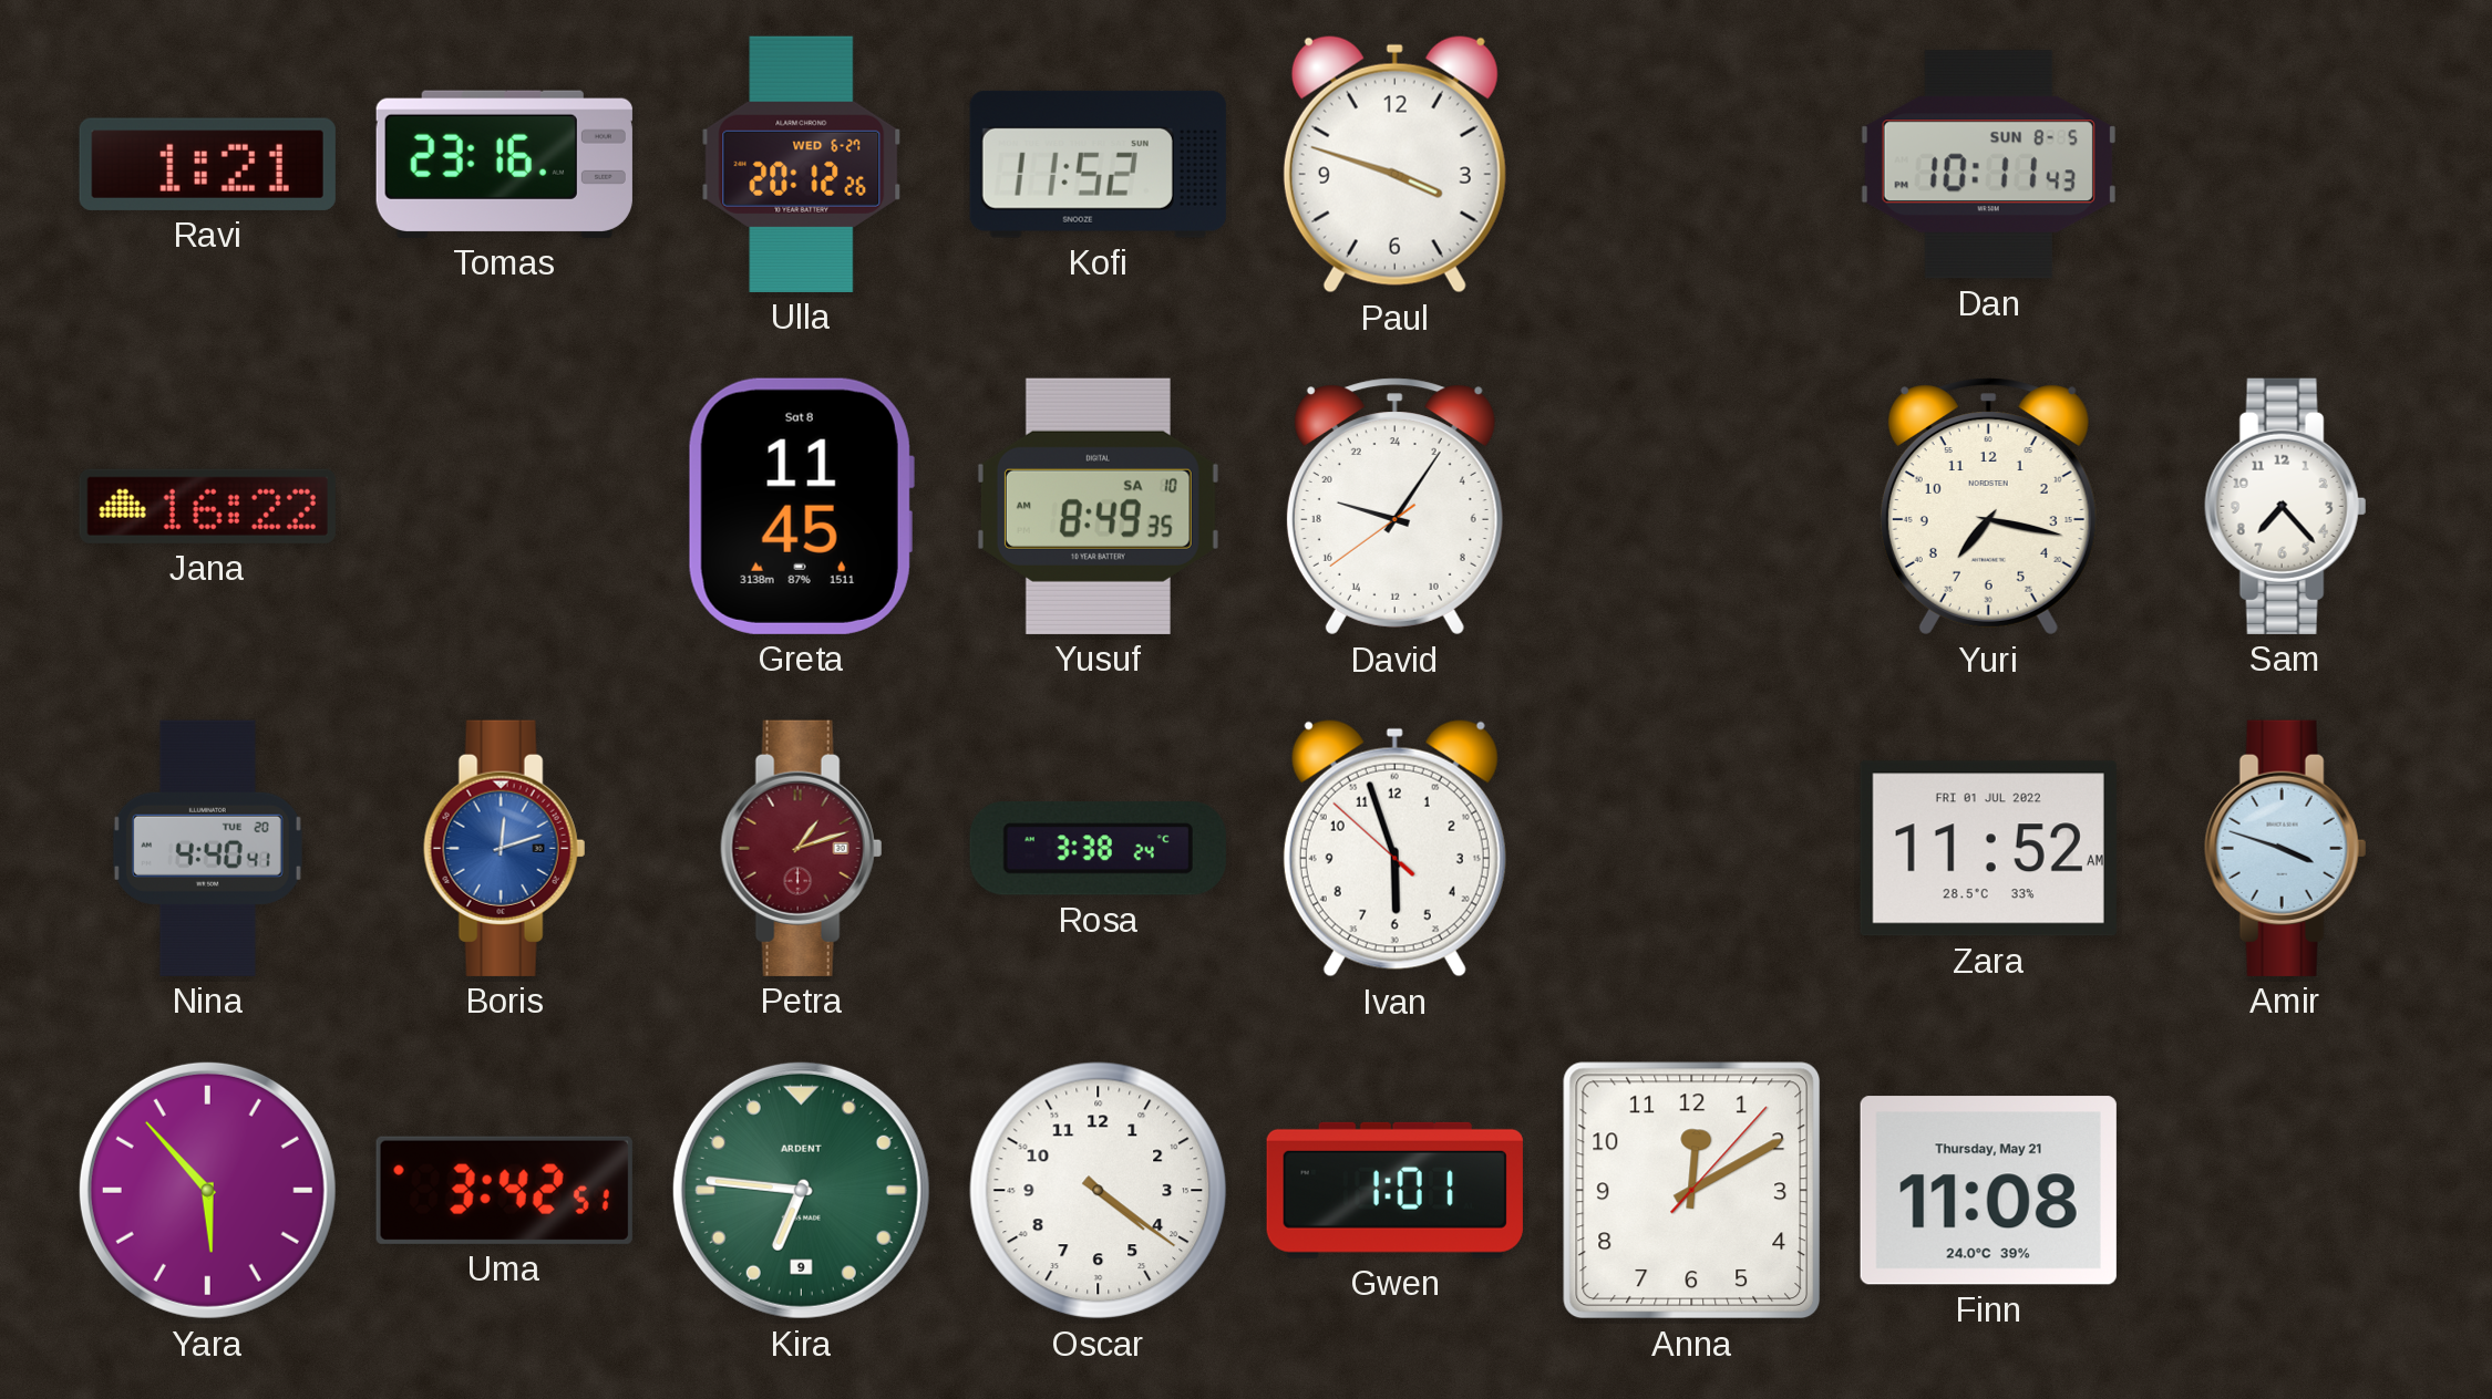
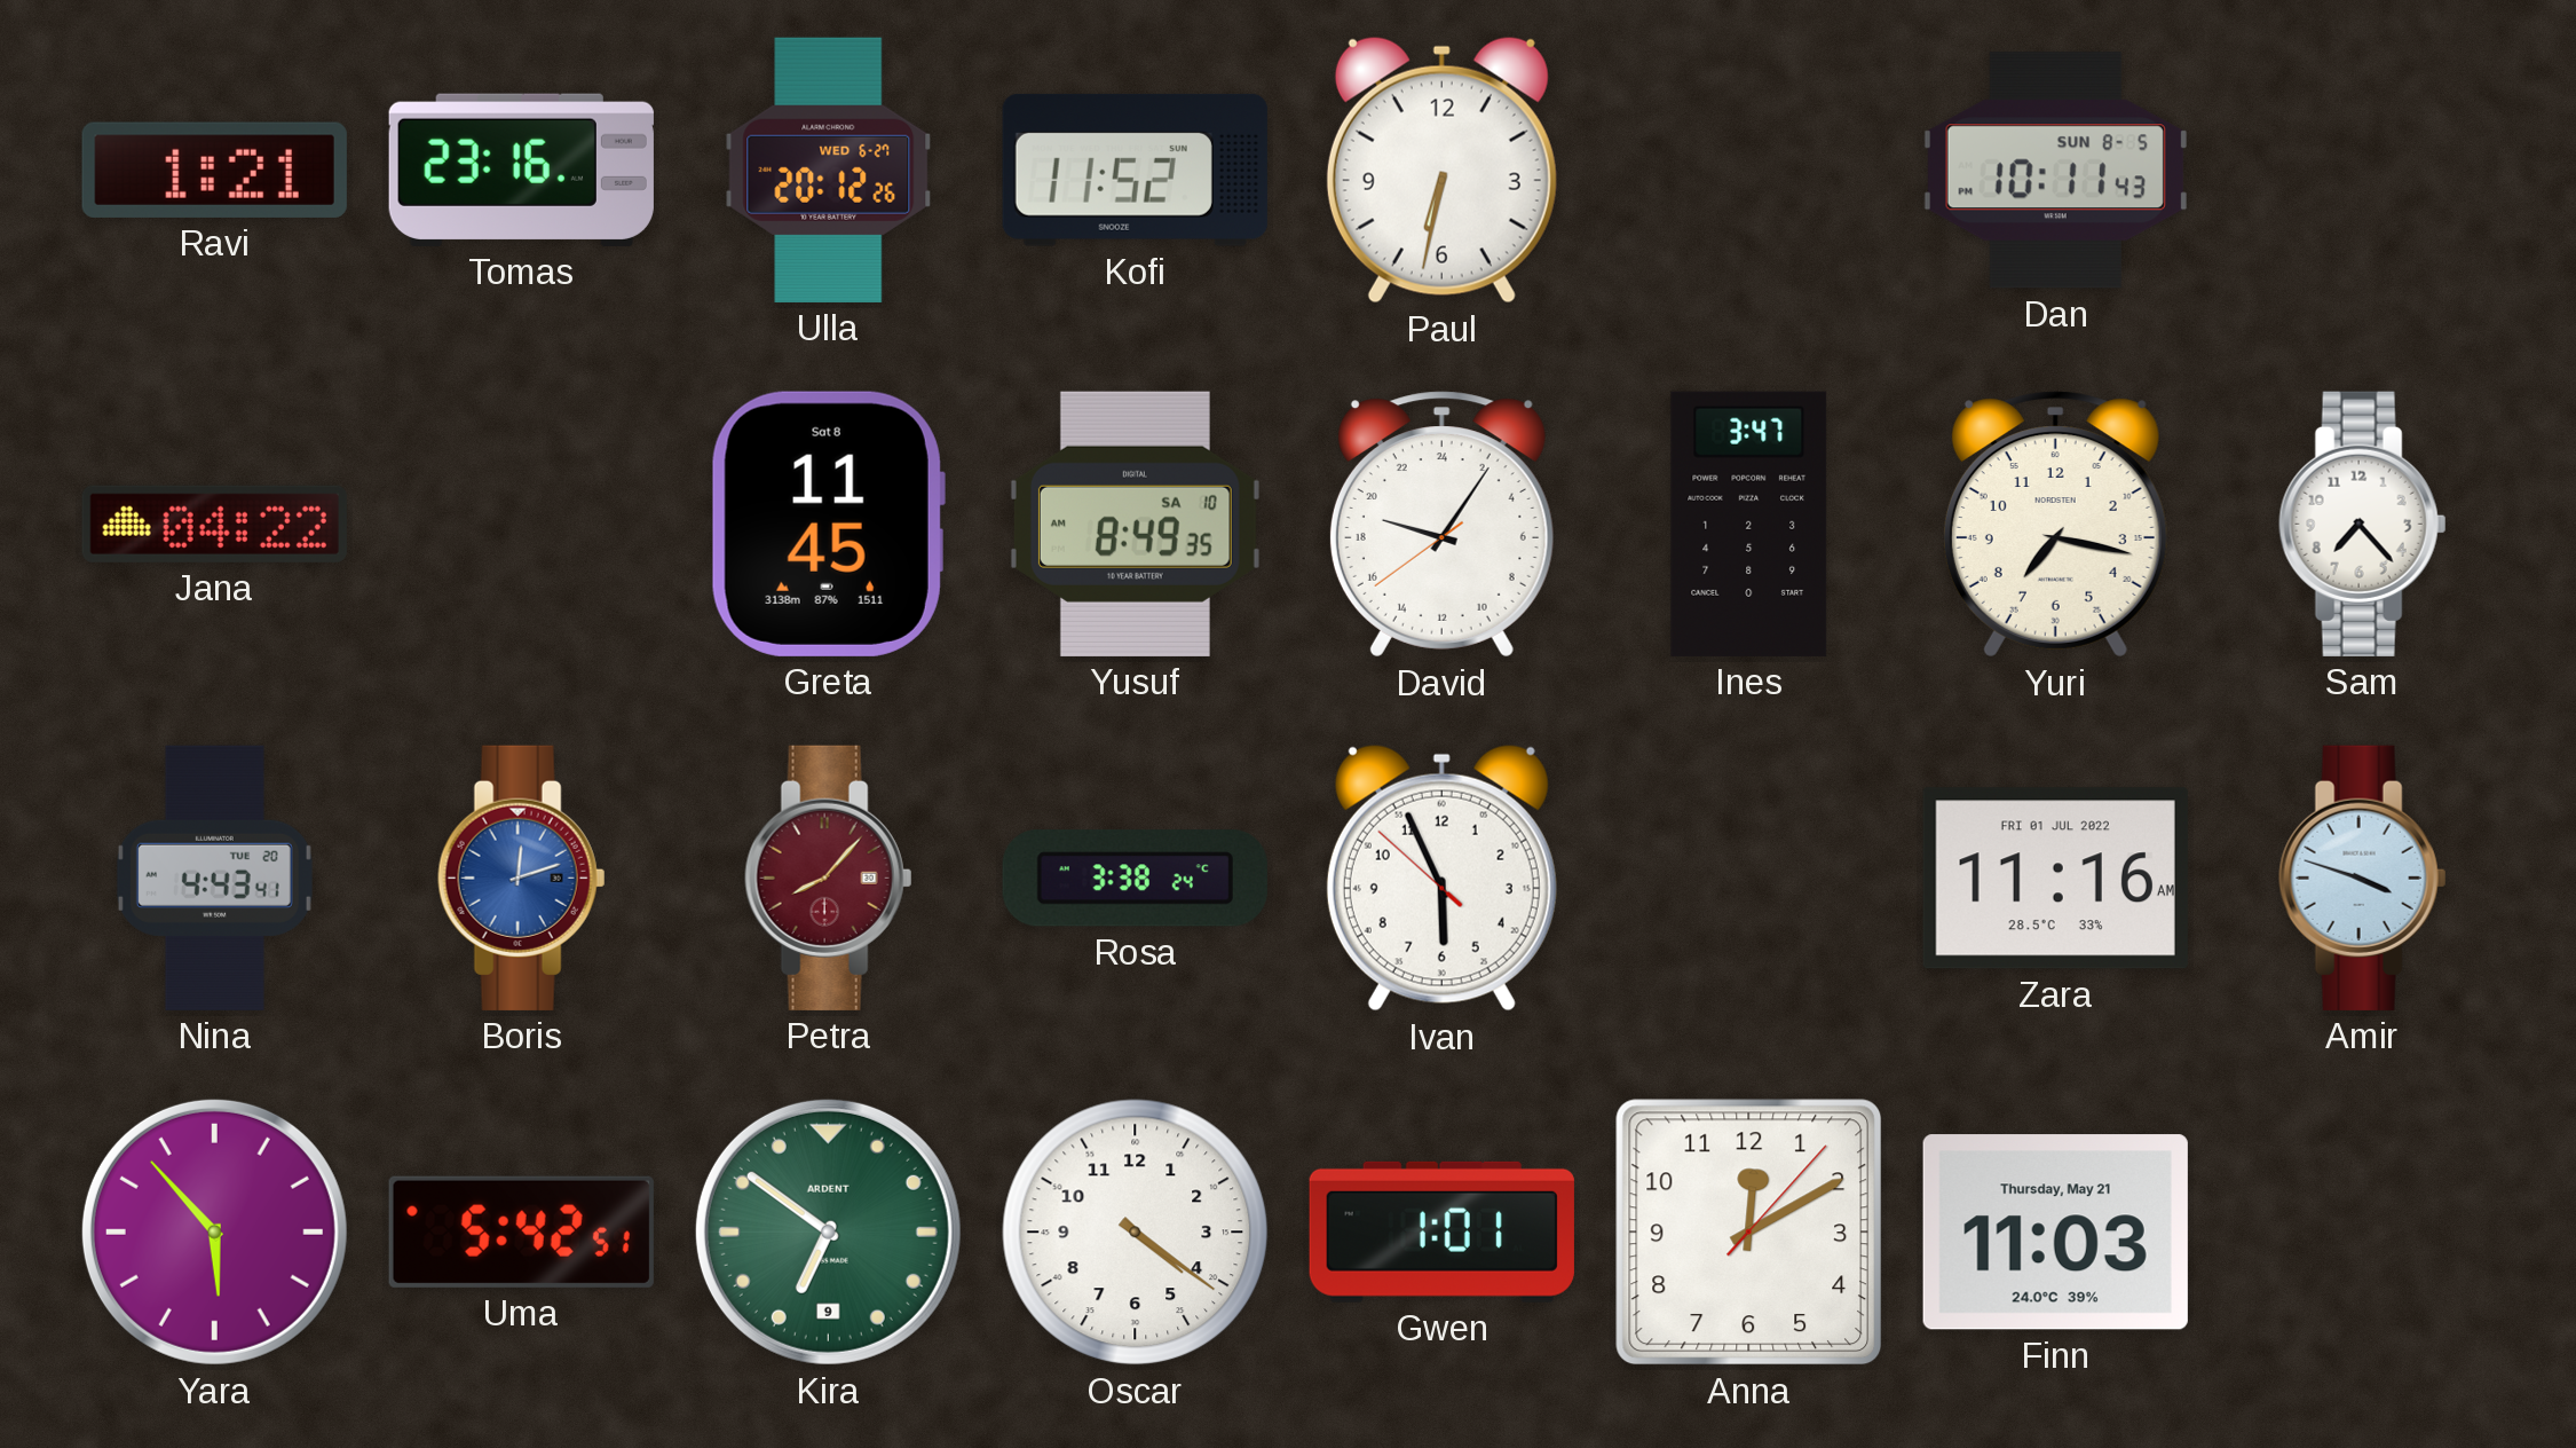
Paul: 3:48 -> 6:32 (1441, 170)
Jana: 16:22 -> 04:22 (214, 524)
Ines: none -> 3:47 (1749, 524)
Nina: 4:40 -> 4:43 (214, 878)
Petra: 1:12 -> 8:07 (829, 878)
Ivan: 5:56 -> 5:55 (1441, 878)
Zara: 11:52 -> 11:16 (2055, 879)
Uma: 3:42 -> 5:42 (521, 1231)
Kira: 6:46 -> 6:51 (828, 1231)
Finn: 11:08 -> 11:03 (2055, 1233)
